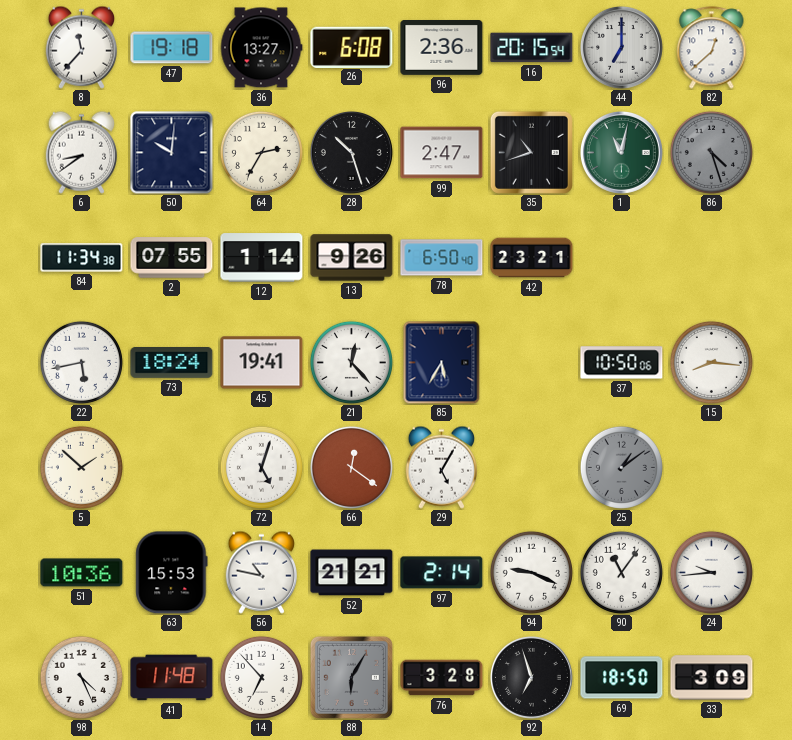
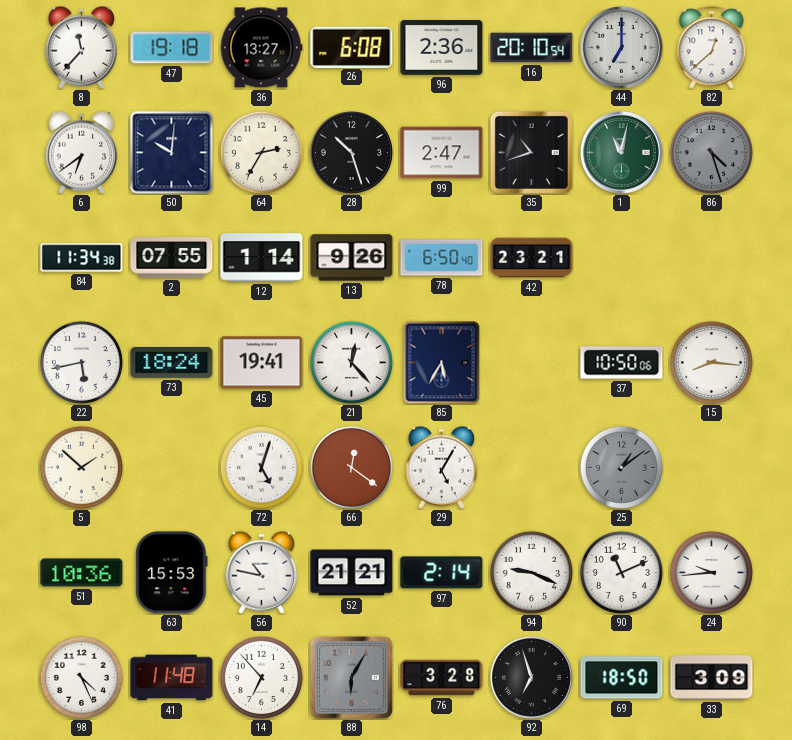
16: 20:15 -> 20:10 (532, 48)
6: 8:39 -> 6:39 (81, 152)
90: 11:06 -> 11:11 (621, 572)
